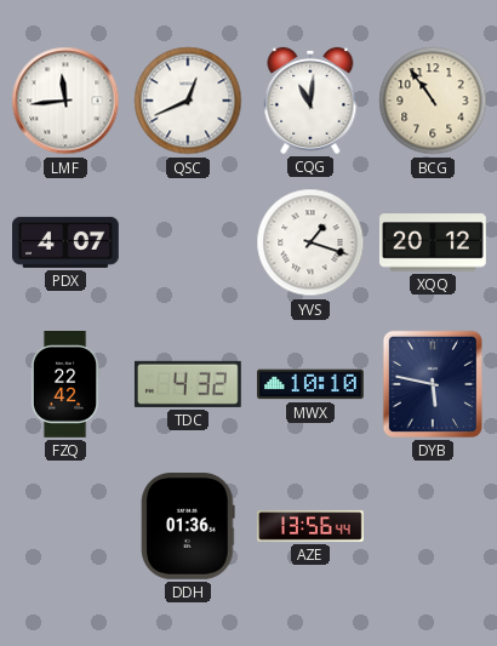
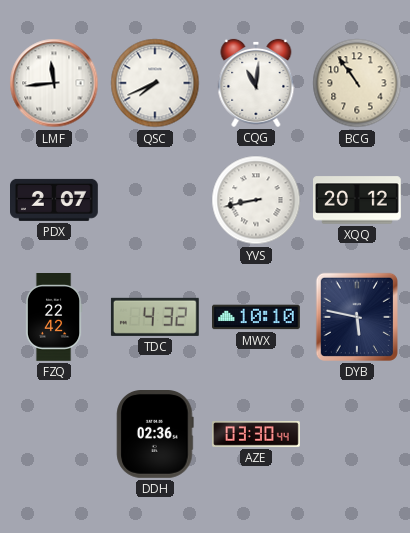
QSC: 12:41 -> 7:41 (155, 83)
PDX: 4:07 -> 2:07 (55, 200)
YVS: 1:18 -> 8:43 (256, 200)
DDH: 01:36 -> 02:36 (155, 435)
AZE: 13:56 -> 03:30 (256, 435)
